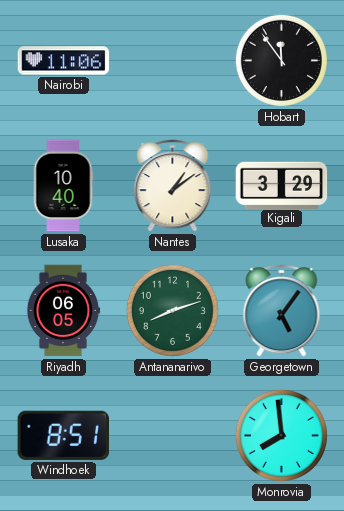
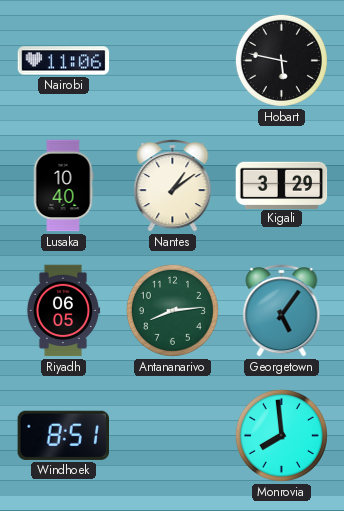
Hobart: 11:54 -> 5:47 (281, 60)
Antananarivo: 8:12 -> 8:14 (172, 310)
